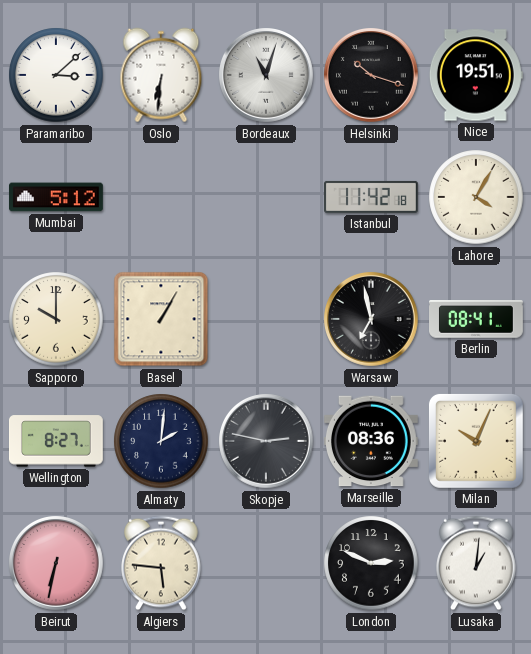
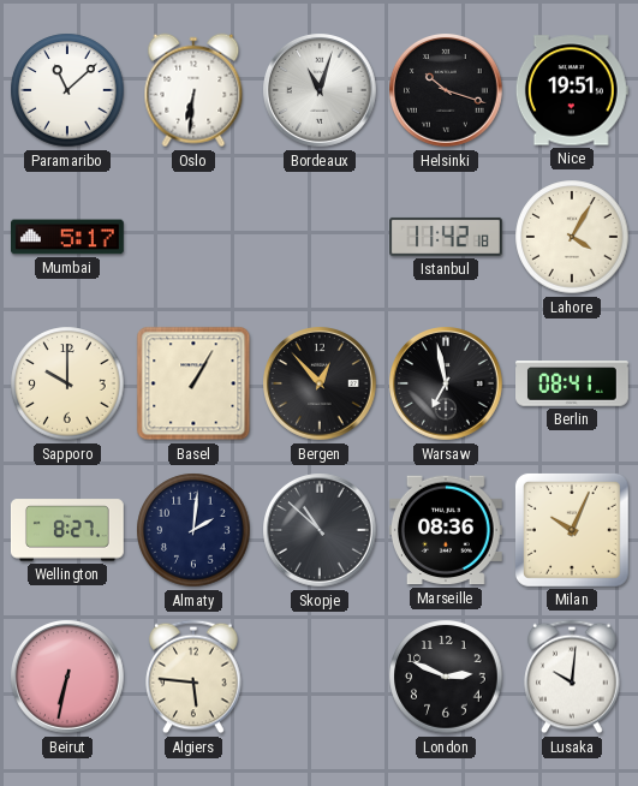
Paramaribo: 3:08 -> 11:08 (67, 90)
Mumbai: 5:12 -> 5:17 (68, 237)
Bergen: none -> 12:53 (321, 385)
Skopje: 2:47 -> 10:52 (321, 531)
Lusaka: 1:01 -> 10:01 (572, 677)
